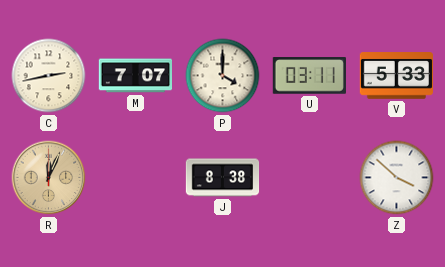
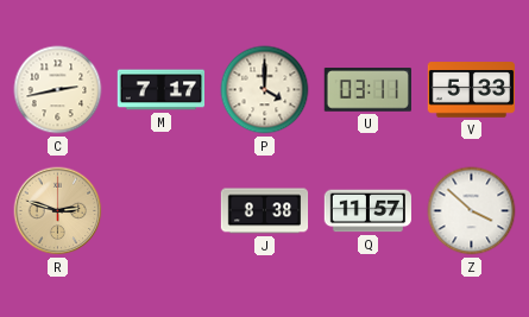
M: 7:07 -> 7:17 (162, 90)
R: 12:04 -> 2:48 (58, 211)
Q: none -> 11:57 (367, 211)
